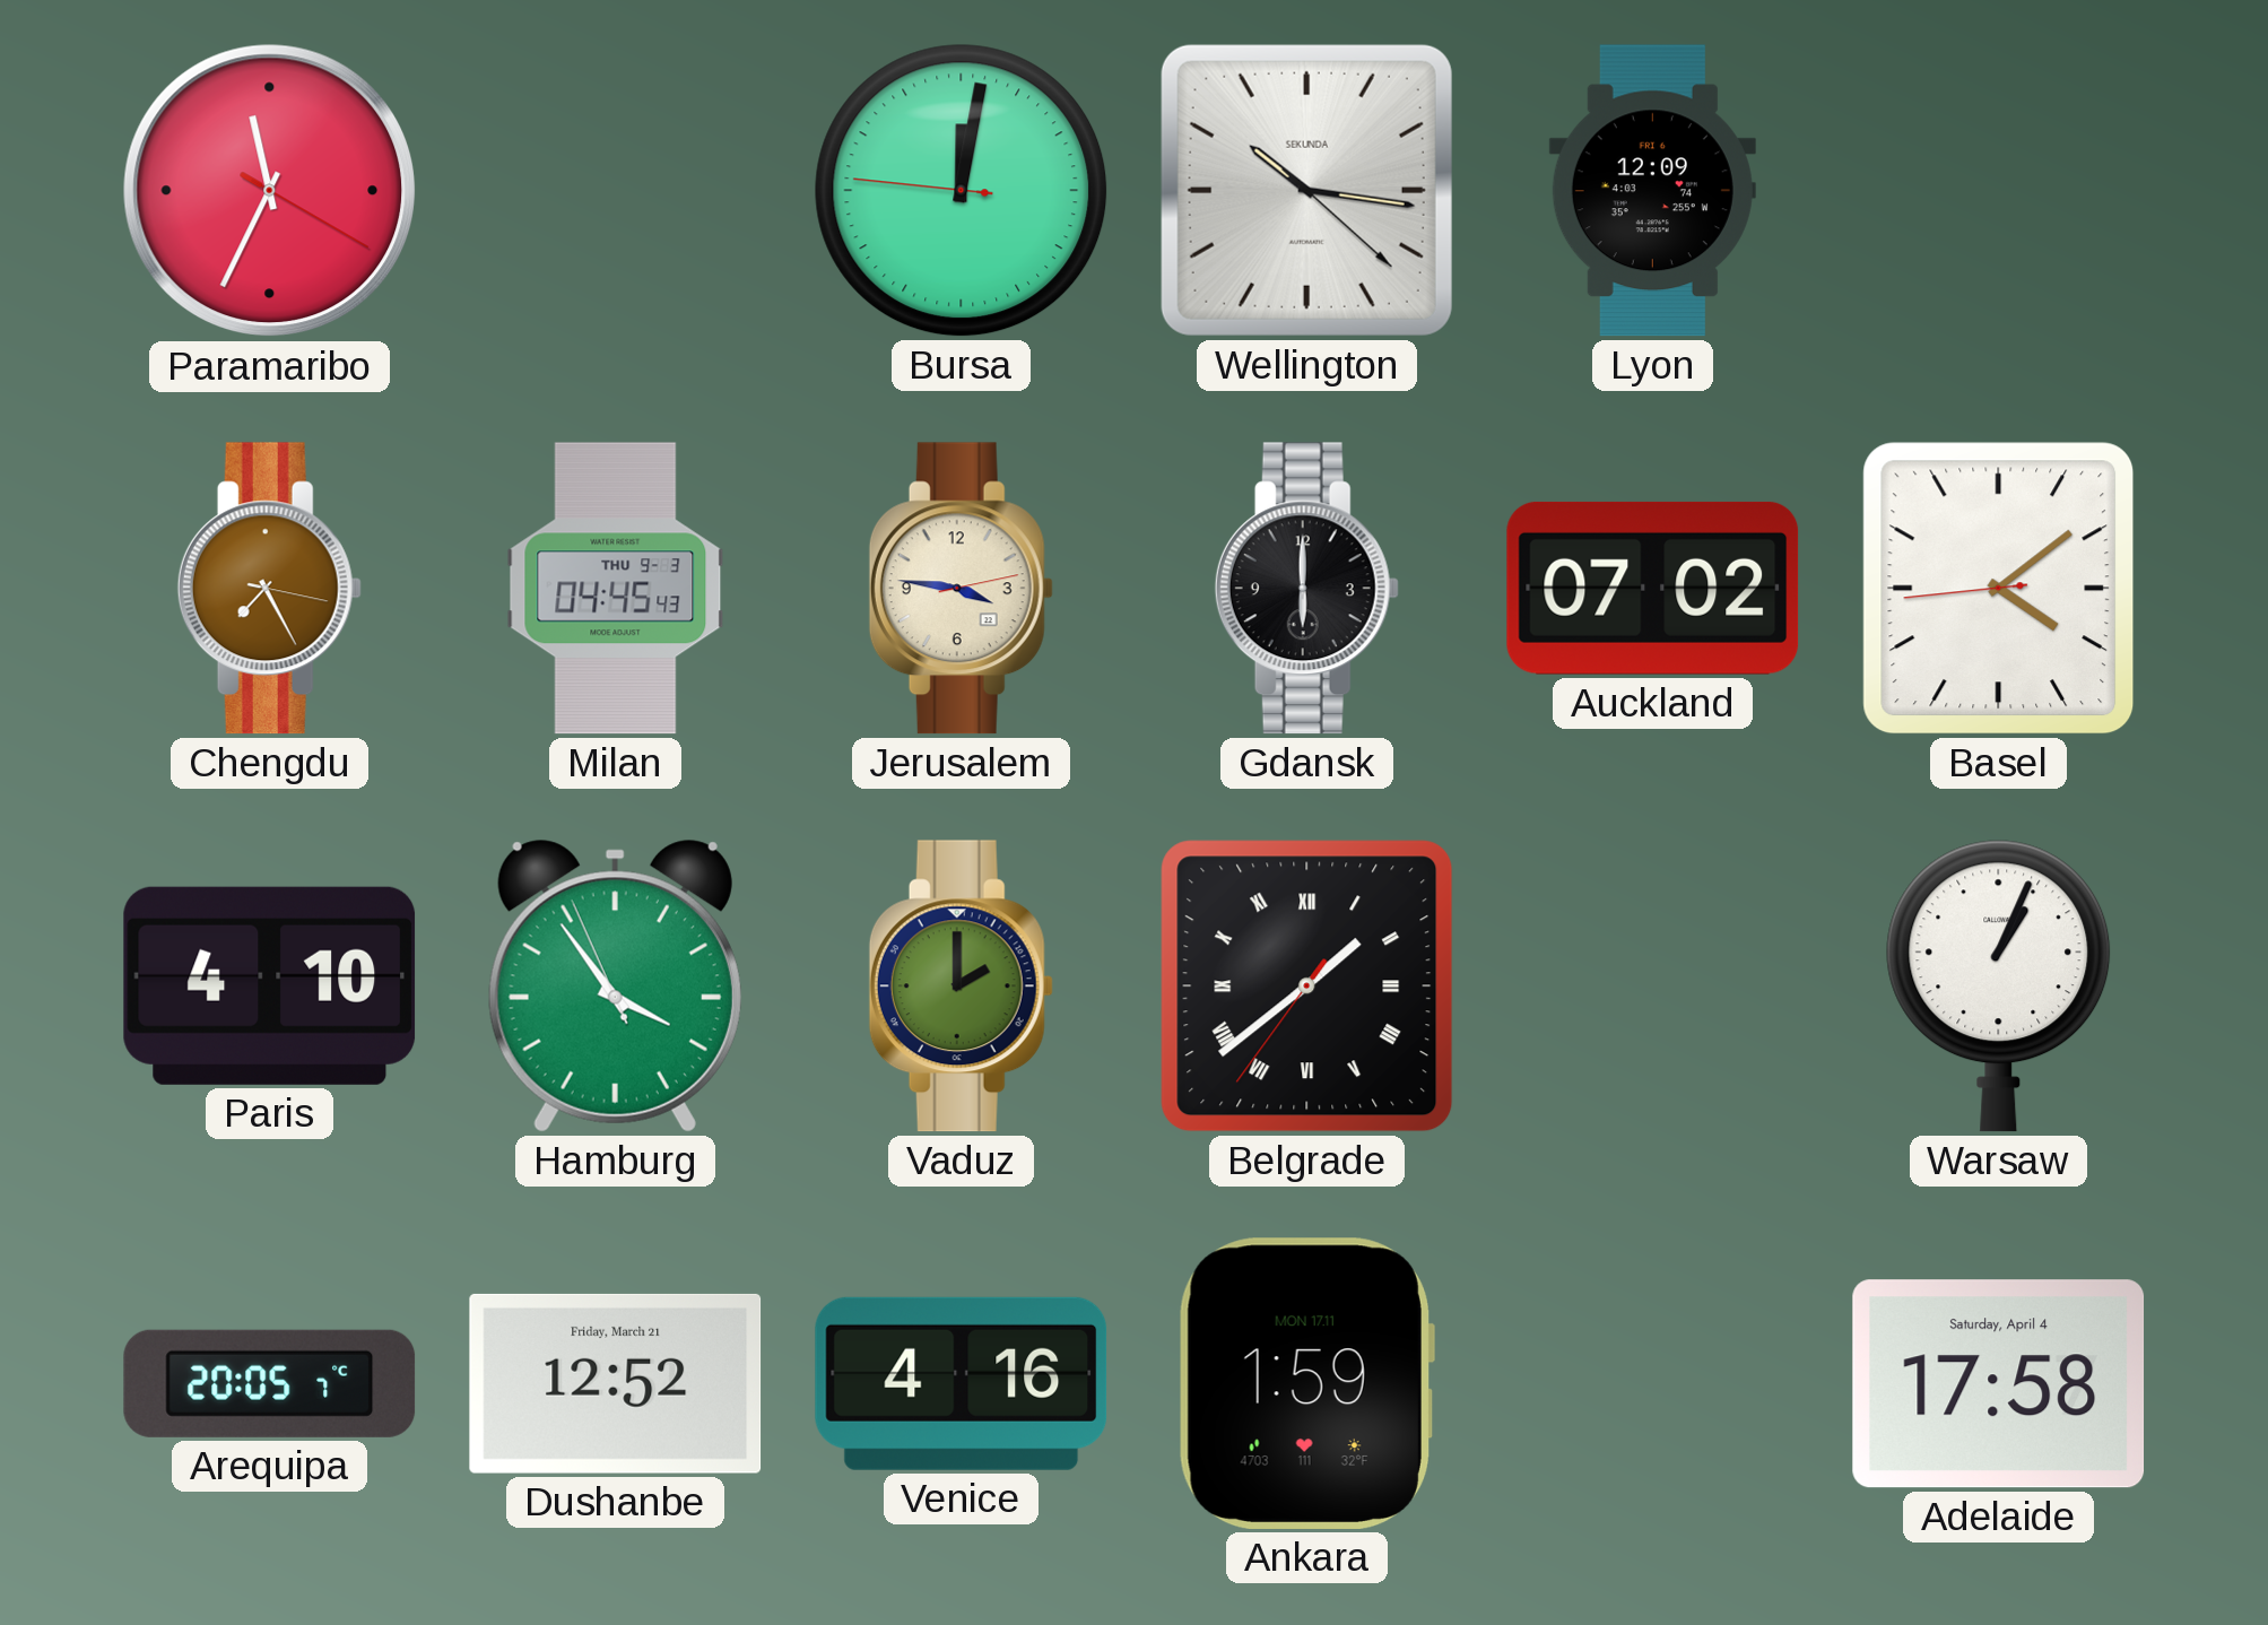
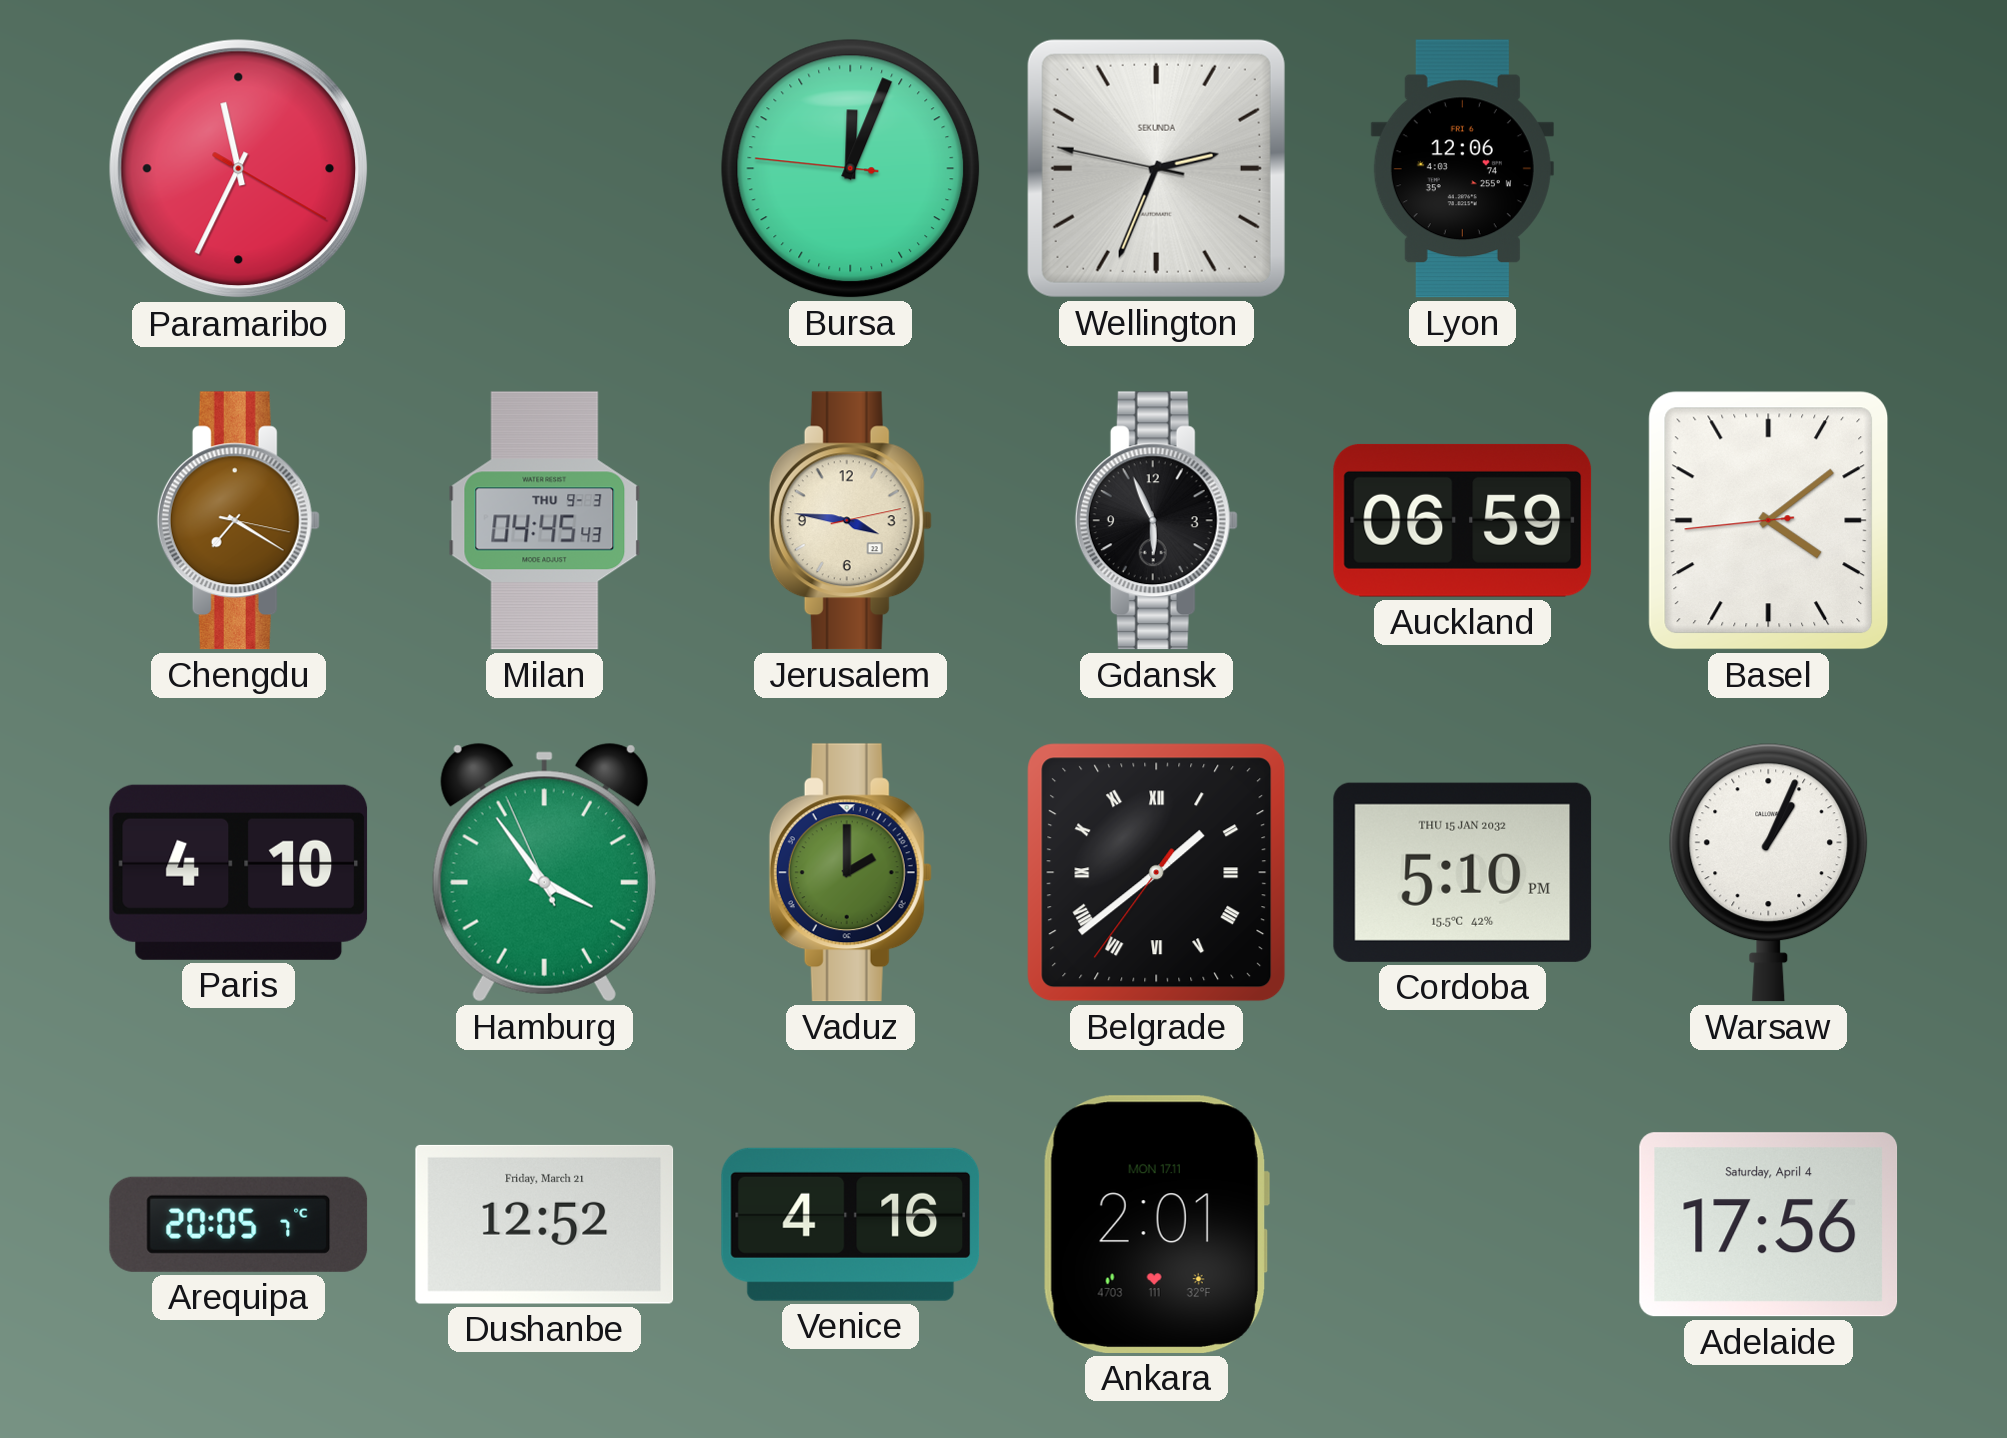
Bursa: 12:01 -> 12:03 (851, 169)
Wellington: 10:16 -> 2:33 (1156, 168)
Lyon: 12:09 -> 12:06 (1462, 169)
Chengdu: 7:25 -> 7:20 (238, 521)
Gdansk: 6:00 -> 5:56 (1156, 521)
Auckland: 07:02 -> 06:59 (1463, 520)
Cordoba: none -> 5:10 (1463, 872)
Ankara: 1:59 -> 2:01 (1156, 1224)
Adelaide: 17:58 -> 17:56 (1769, 1225)
